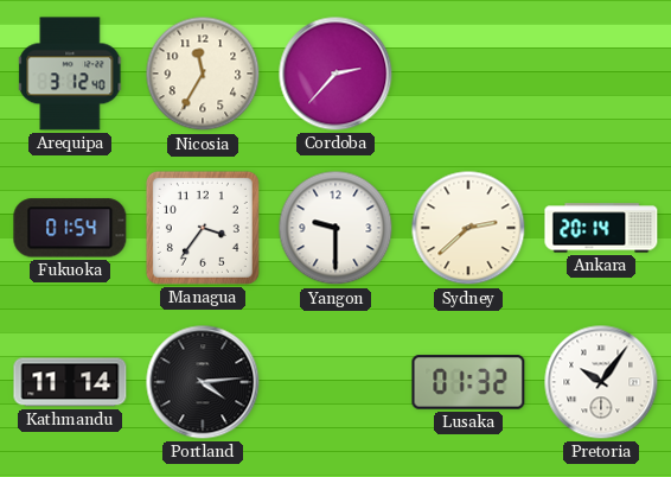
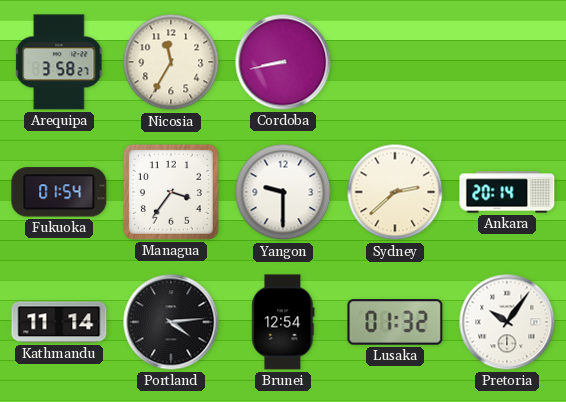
Arequipa: 3:12 -> 3:58 (60, 62)
Cordoba: 2:37 -> 8:43 (283, 62)
Brunei: none -> 12:54 (283, 322)
